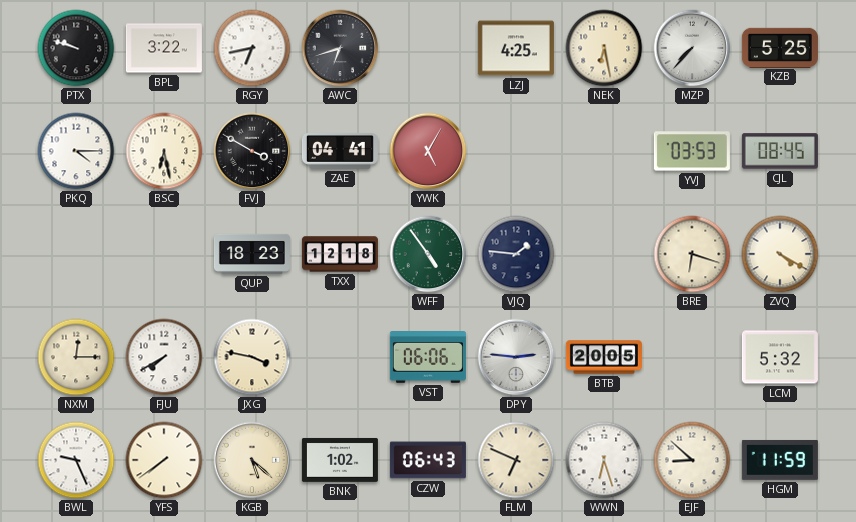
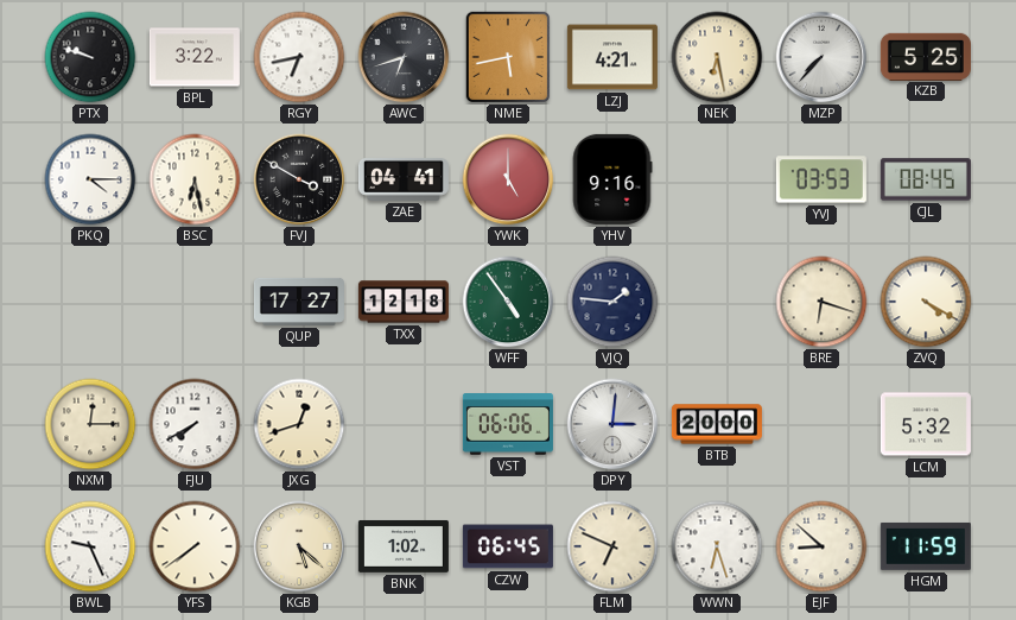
NME: none -> 5:43 (508, 57)
LZJ: 4:25 -> 4:21 (612, 57)
YWK: 5:05 -> 5:00 (508, 179)
YHV: none -> 9:16 (612, 179)
QUP: 18:23 -> 17:27 (299, 302)
JXG: 3:47 -> 12:42 (299, 424)
DPY: 2:46 -> 3:01 (612, 424)
BTB: 20:05 -> 20:00 (717, 424)
CZW: 06:43 -> 06:45 (508, 546)
